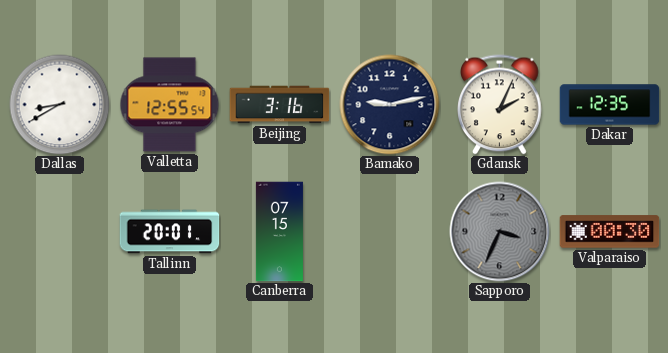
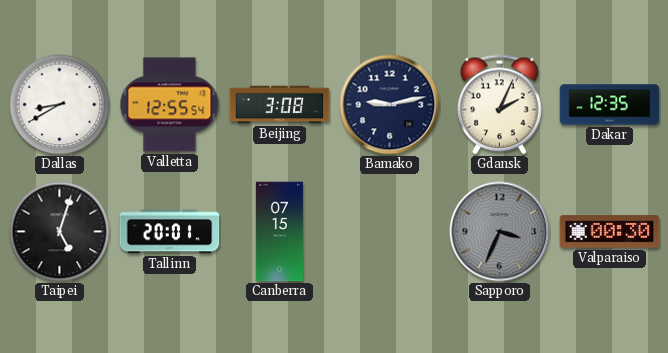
Beijing: 3:16 -> 3:08 (280, 105)
Taipei: none -> 5:03 (60, 232)
